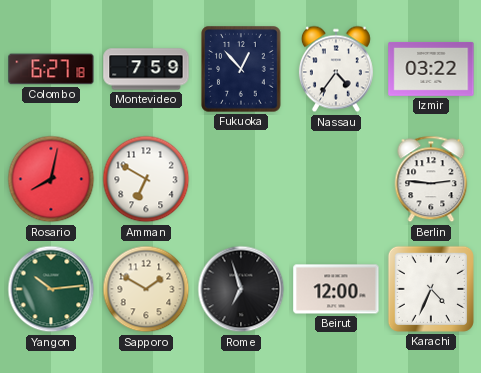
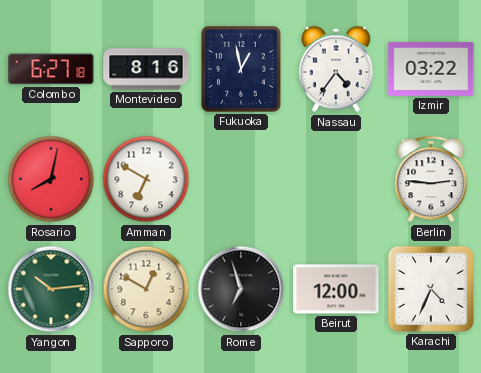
Montevideo: 7:59 -> 8:16 (146, 69)
Fukuoka: 12:53 -> 12:58 (241, 69)
Sapporo: 1:50 -> 12:50 (146, 289)
